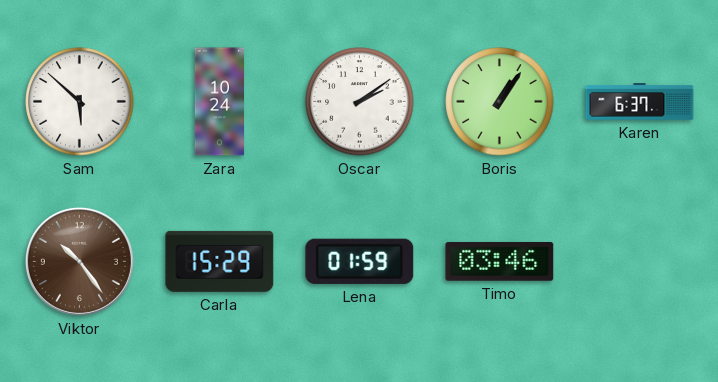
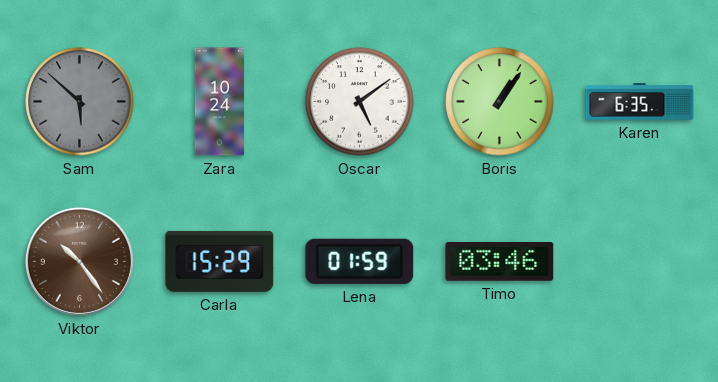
Sam dial: white -> grey (80, 102)
Oscar: 2:09 -> 5:09 (360, 102)
Karen: 6:37 -> 6:35 (640, 102)
